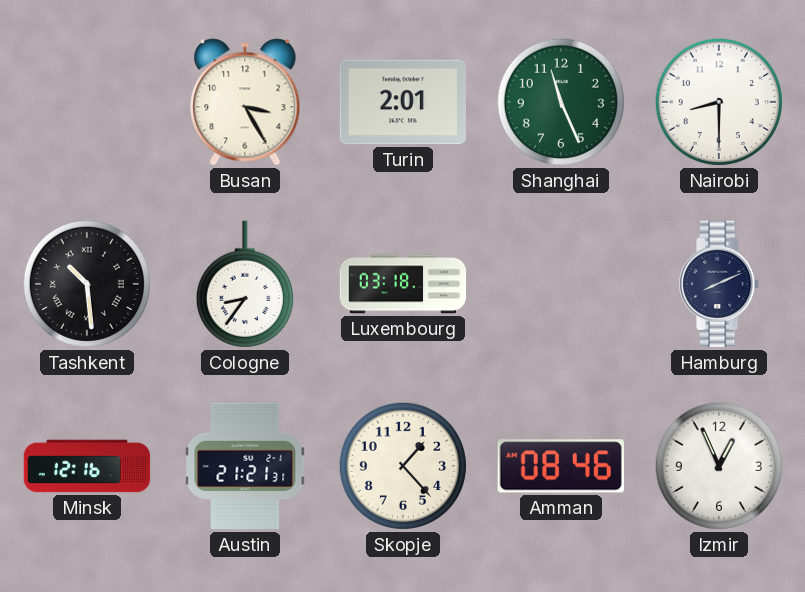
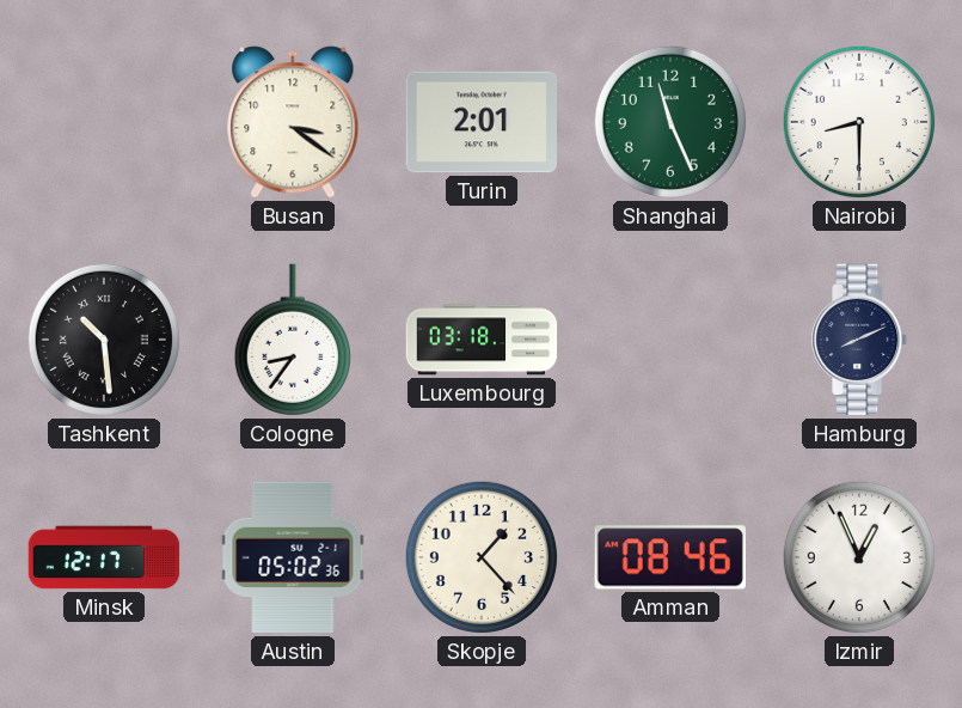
Busan: 3:25 -> 3:21 (293, 122)
Minsk: 12:16 -> 12:17 (104, 557)
Austin: 21:21 -> 05:02 (293, 557)
